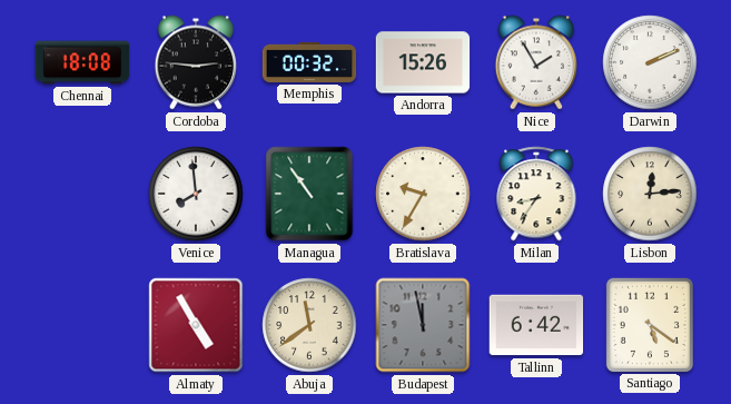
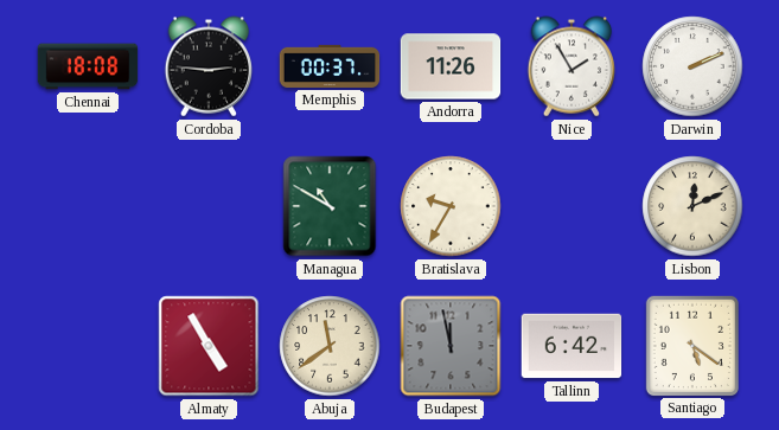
Memphis: 00:32 -> 00:37 (330, 66)
Andorra: 15:26 -> 11:26 (451, 66)
Venice: 7:59 -> none (196, 194)
Managua: 10:54 -> 10:50 (330, 206)
Milan: 8:36 -> none (536, 194)
Lisbon: 12:14 -> 12:11 (692, 206)
